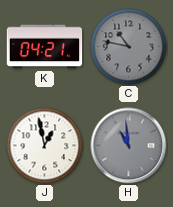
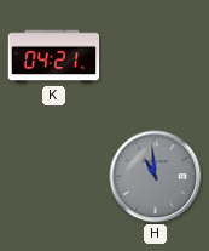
C: 10:47 -> none (129, 47)
J: 12:58 -> none (45, 146)
